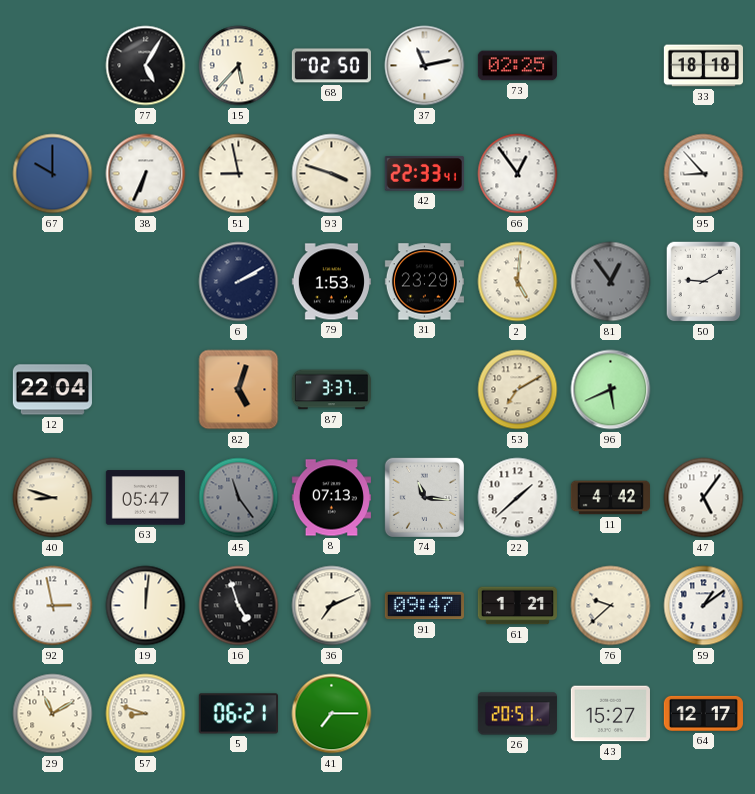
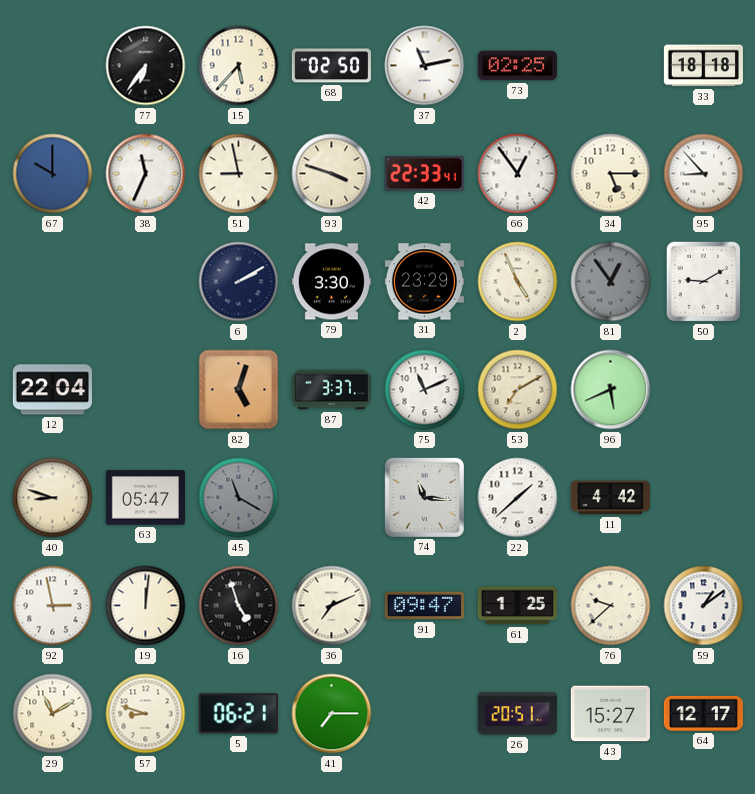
77: 5:05 -> 6:36 (146, 66)
38: 6:34 -> 11:34 (146, 174)
34: none -> 5:15 (611, 174)
79: 1:53 -> 3:30 (331, 282)
2: 5:01 -> 4:56 (518, 282)
75: none -> 11:11 (425, 390)
45: 11:24 -> 11:20 (239, 498)
8: 07:13 -> none (331, 498)
47: 5:06 -> none (704, 498)
61: 1:21 -> 1:25 (517, 606)
